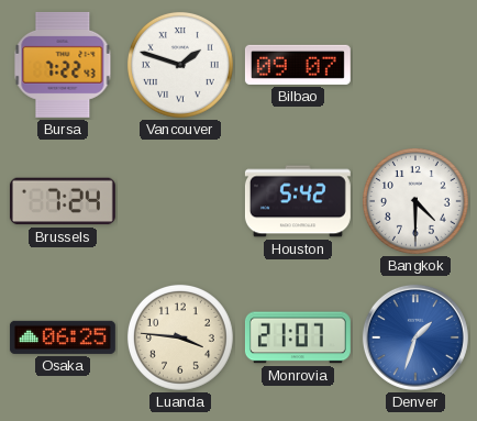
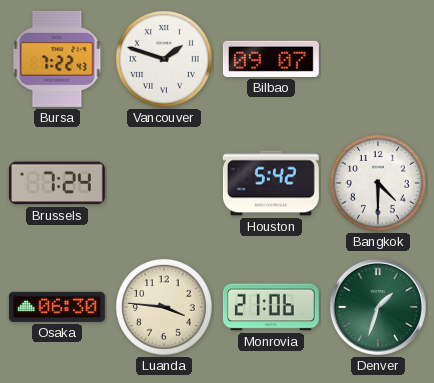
Osaka: 06:25 -> 06:30 (57, 307)
Monrovia: 21:07 -> 21:06 (271, 307)
Denver dial: blue -> green (378, 307)
